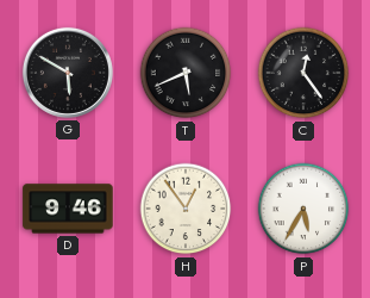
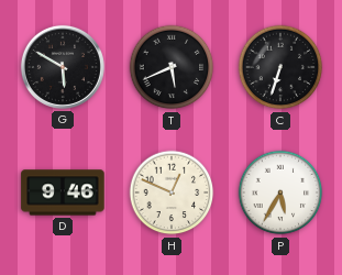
C: 12:24 -> 6:33 (280, 67)
H: 12:54 -> 12:49 (172, 193)
